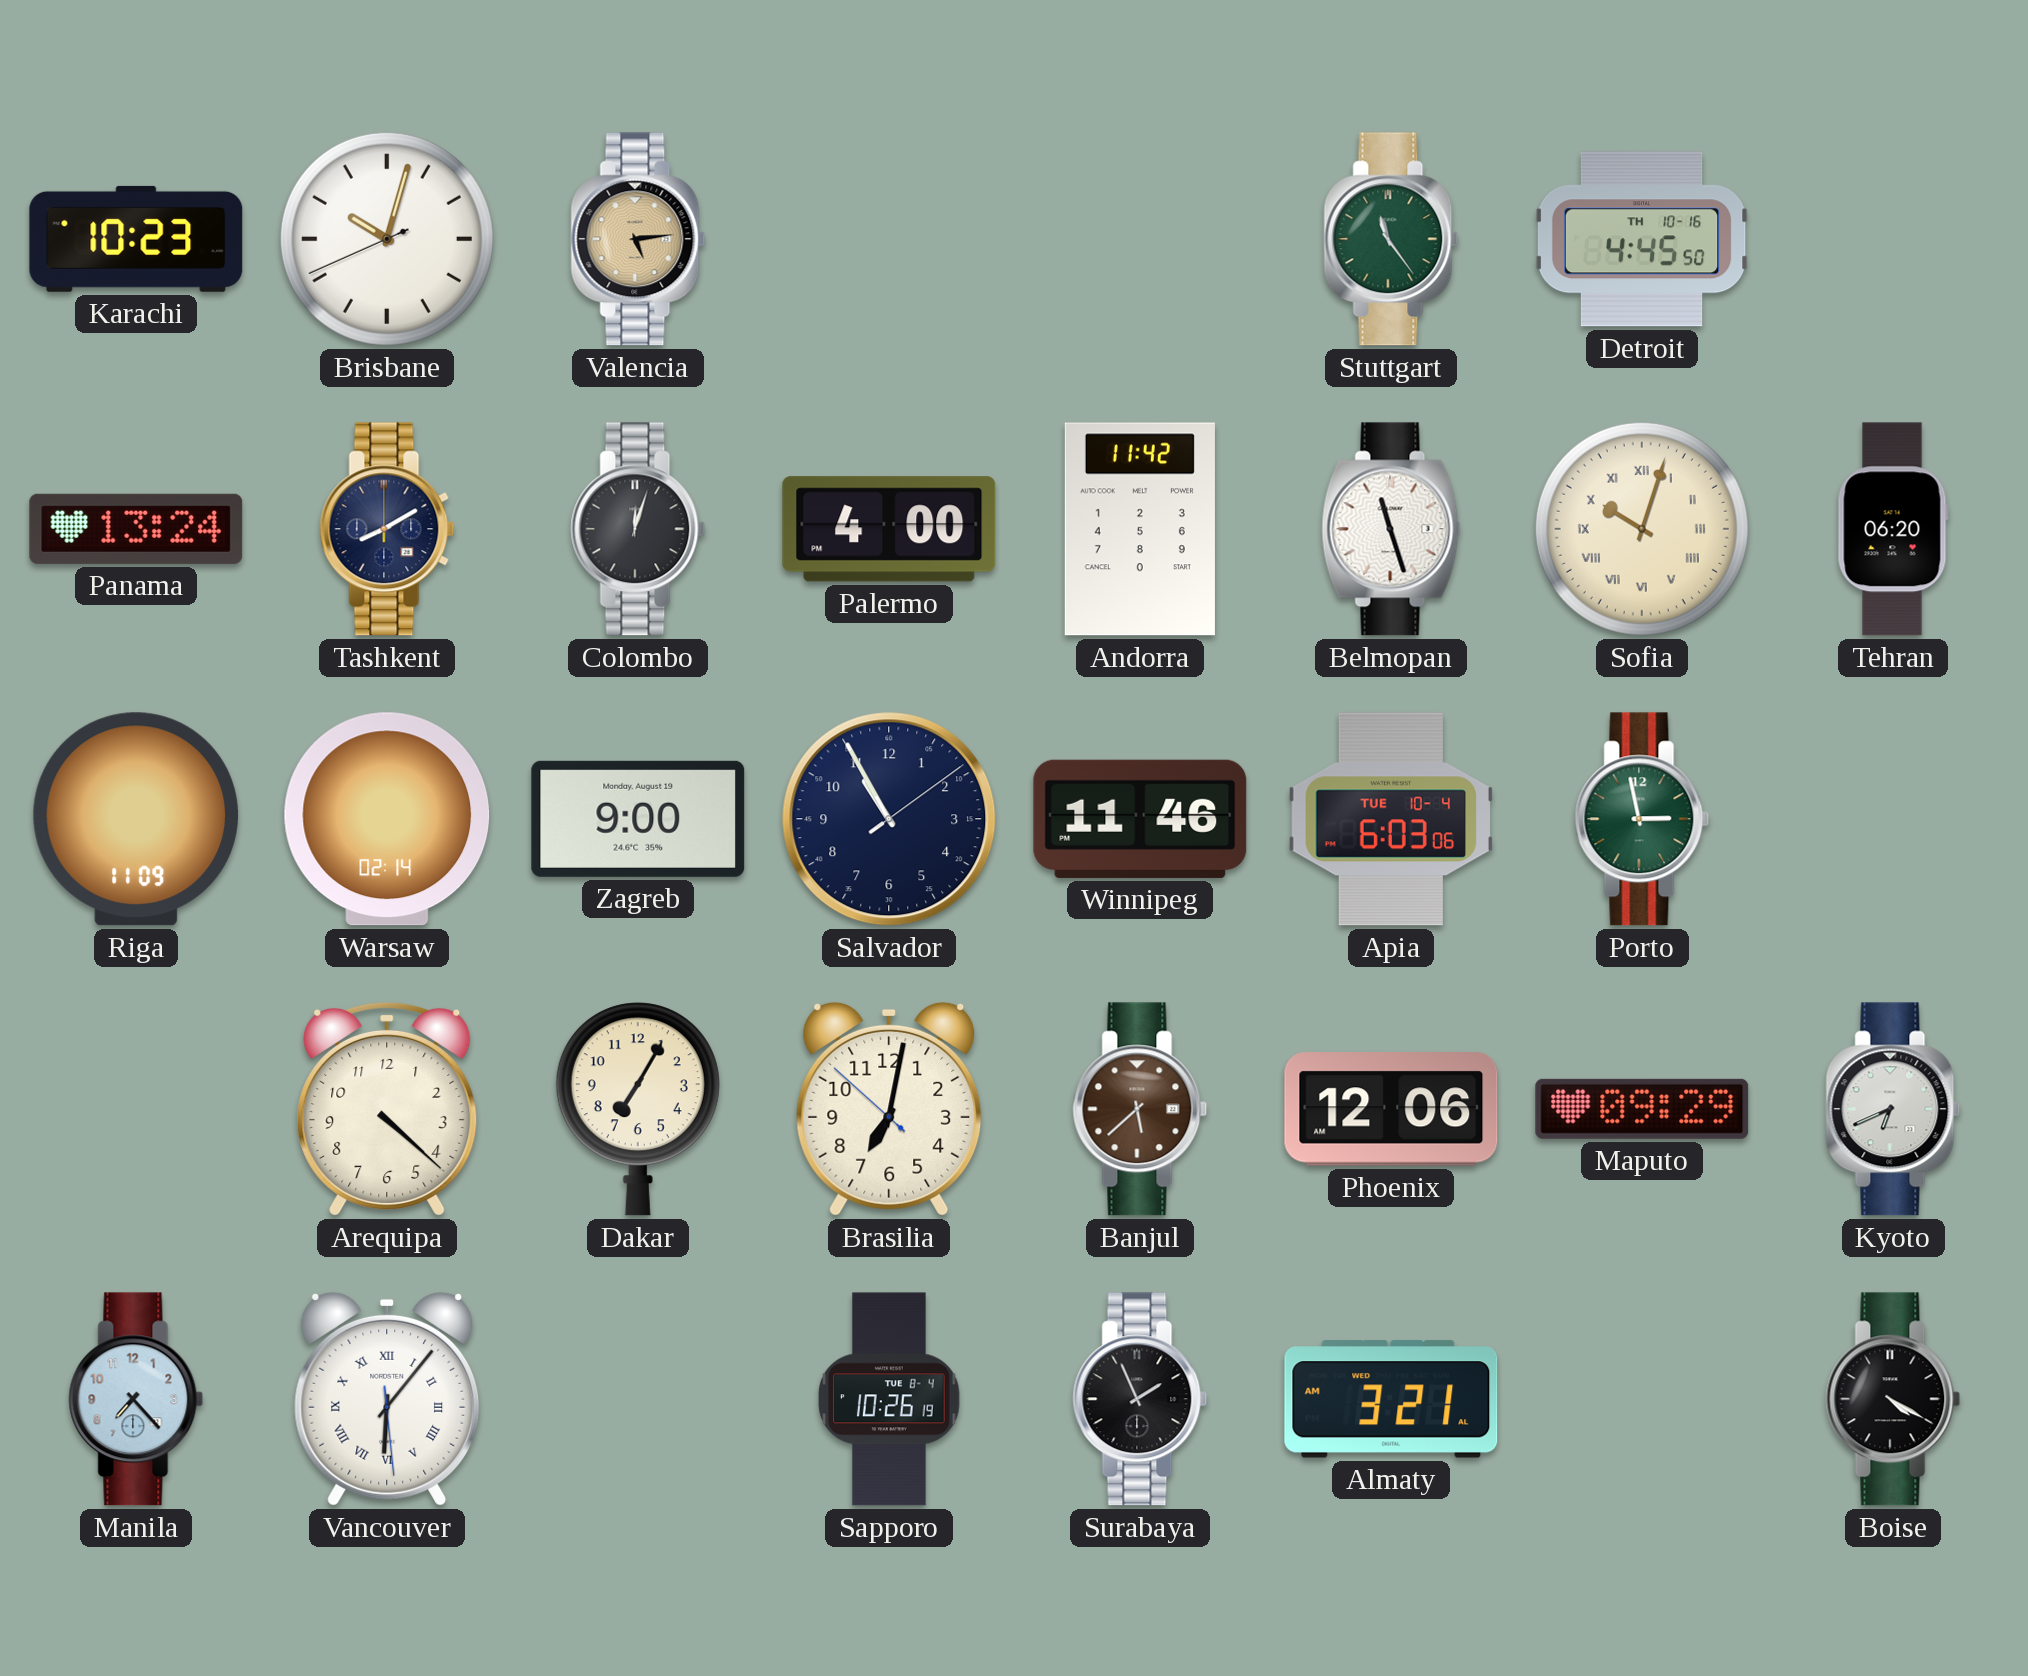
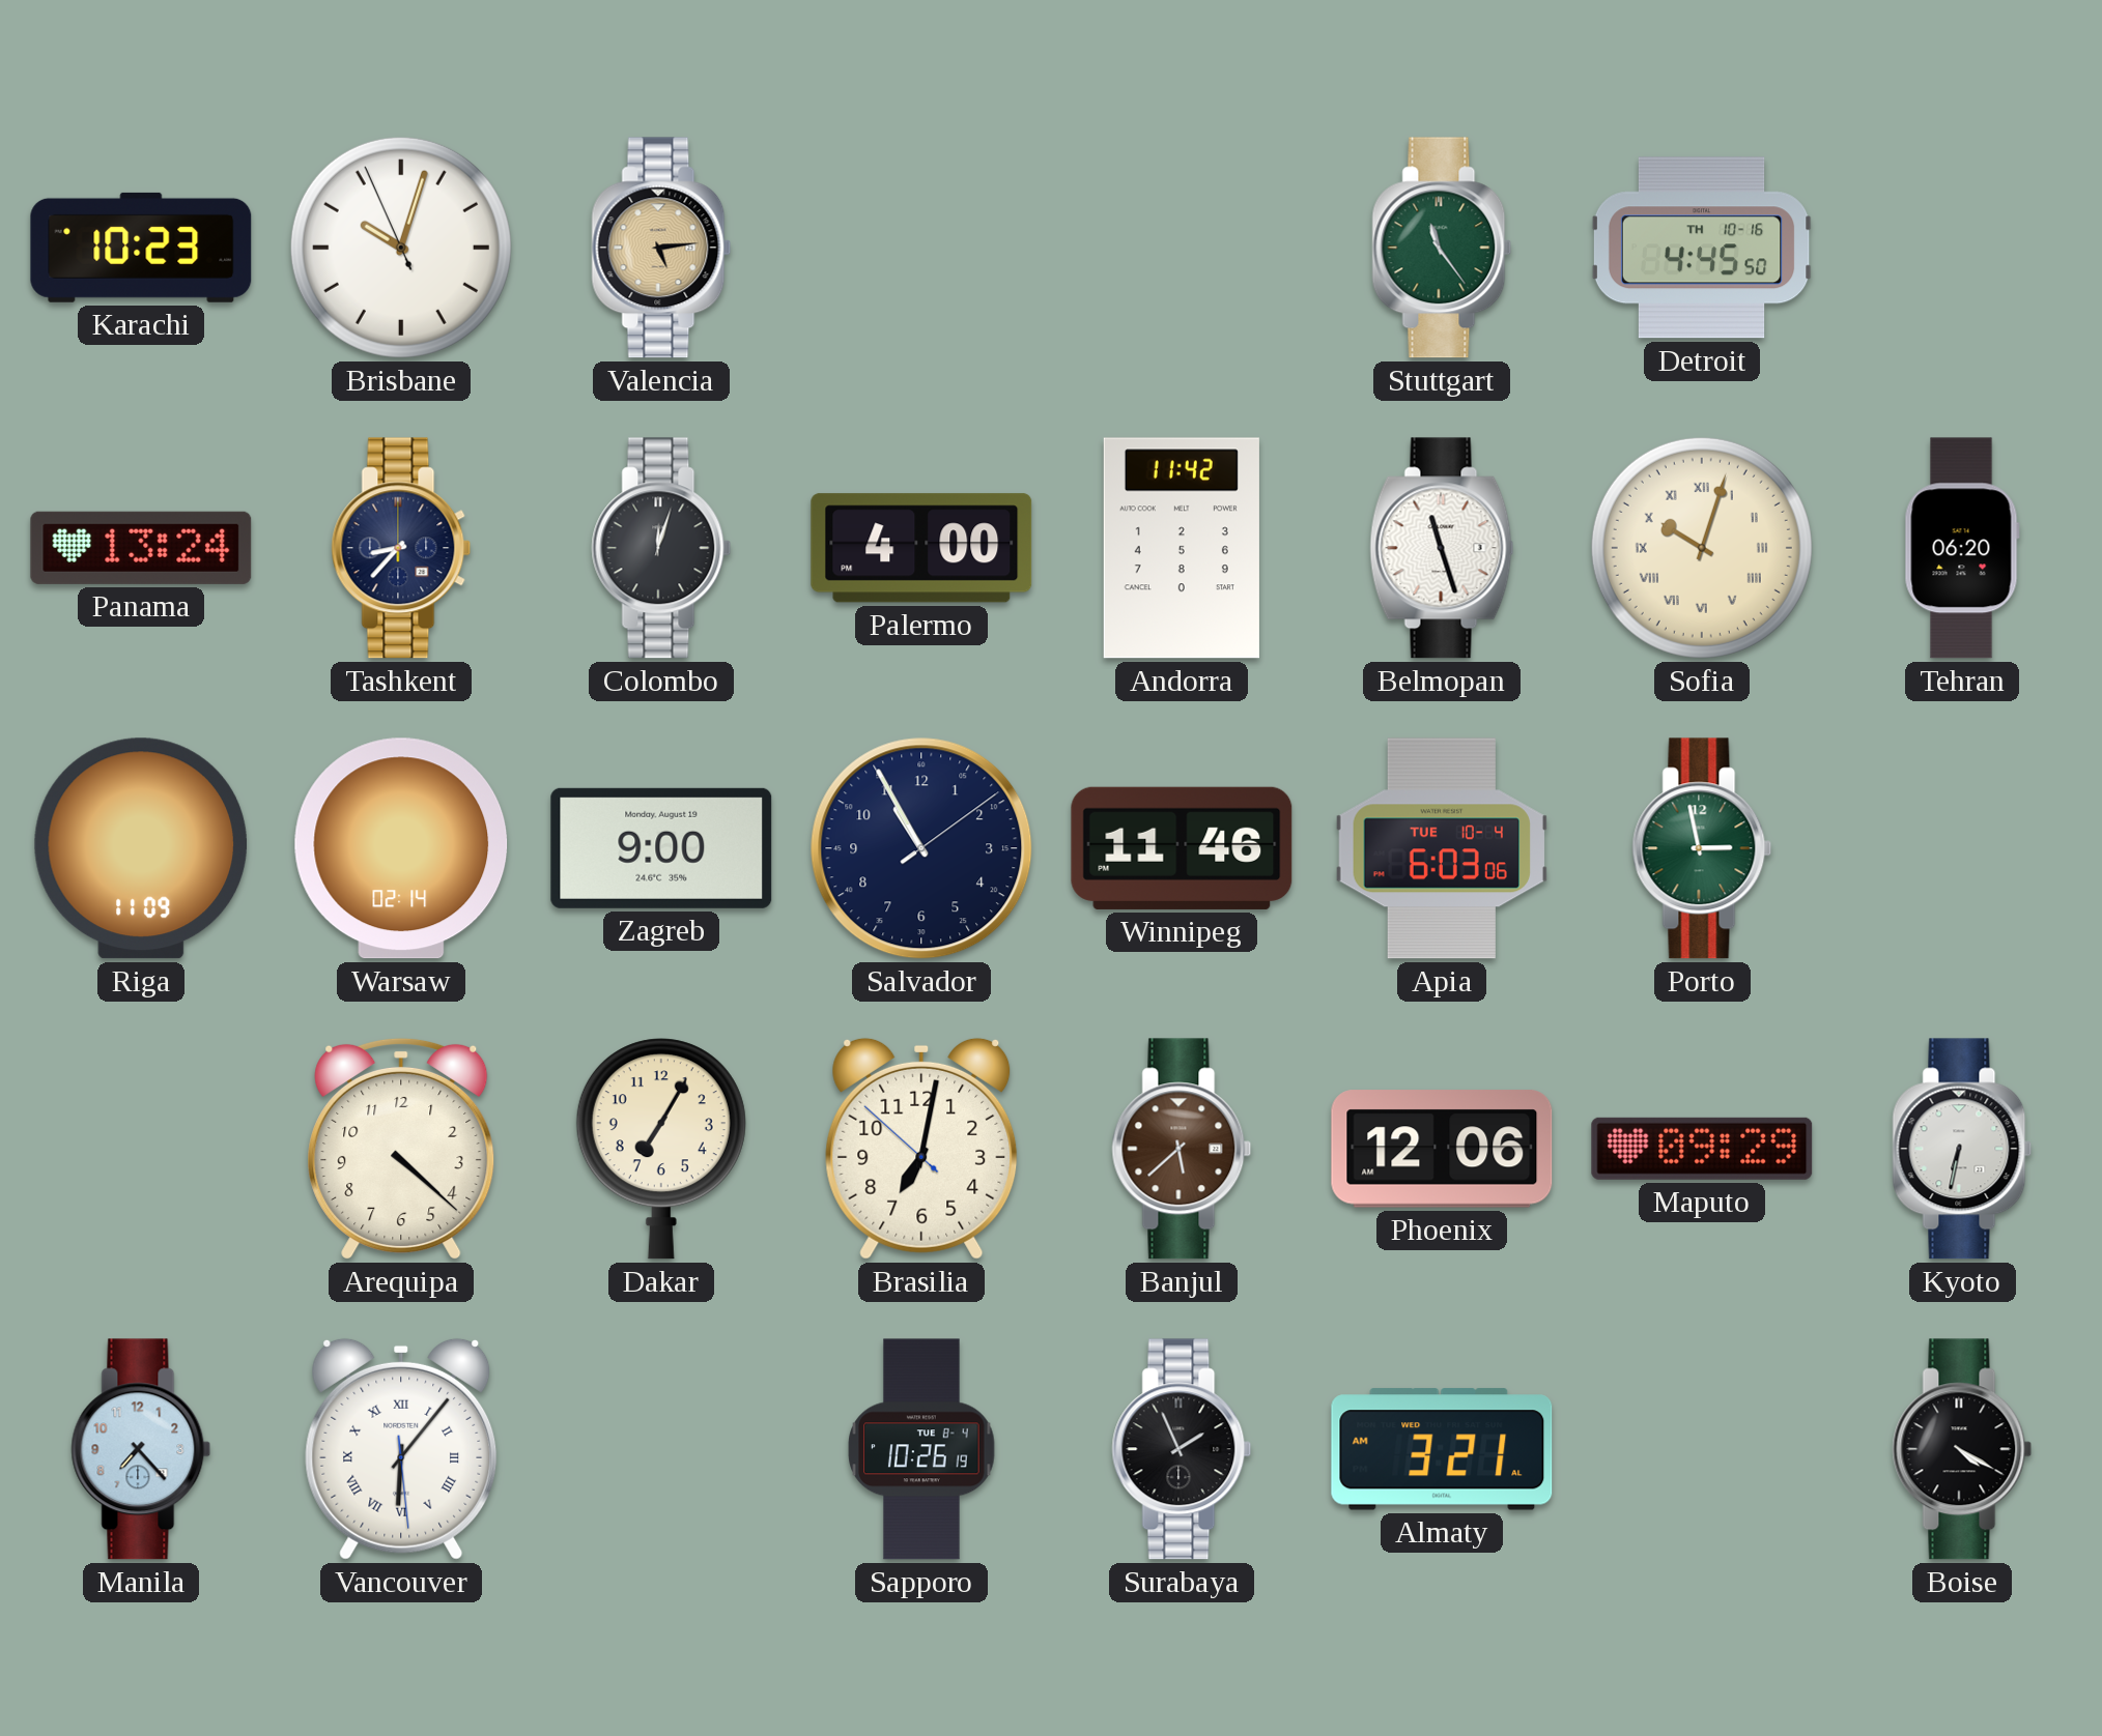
Brisbane: 10:02:41 -> 10:02:56 (401, 248)
Tashkent: 8:10 -> 8:37 (401, 548)
Kyoto: 6:41 -> 6:32 (1962, 1149)
